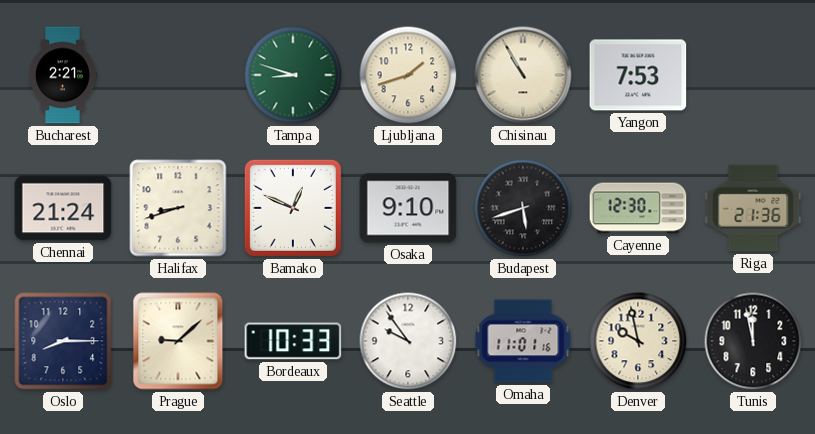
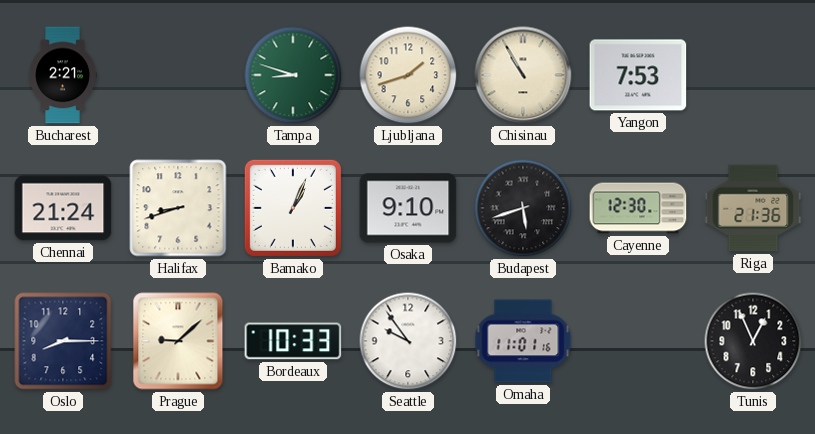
Bamako: 12:49 -> 1:04 (293, 208)
Denver: 9:58 -> none (638, 341)
Tunis: 11:58 -> 12:56 (753, 341)
